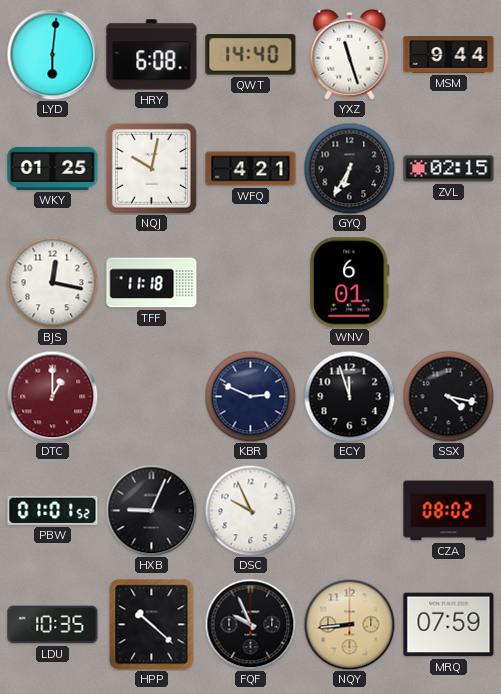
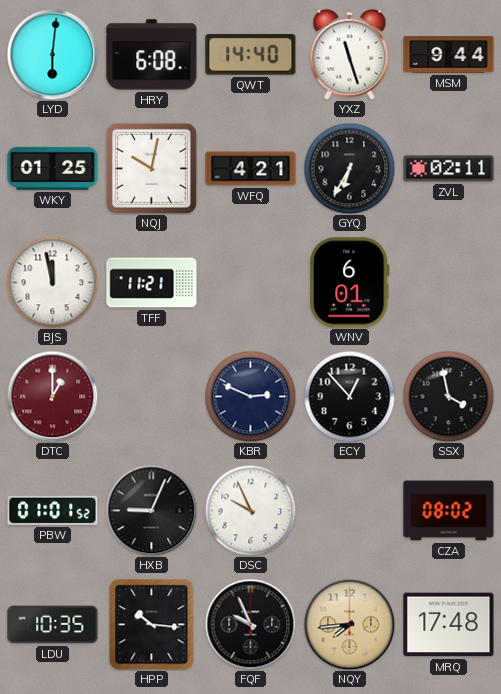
ZVL: 02:15 -> 02:11 (449, 169)
BJS: 12:17 -> 11:58 (52, 282)
TFF: 11:18 -> 11:21 (152, 283)
ECY: 11:57 -> 12:53 (349, 396)
SSX: 4:17 -> 3:58 (448, 396)
HPP: 10:22 -> 10:16 (152, 625)
NQY: 8:44 -> 7:44 (349, 624)
MRQ: 07:59 -> 17:48 (449, 625)
